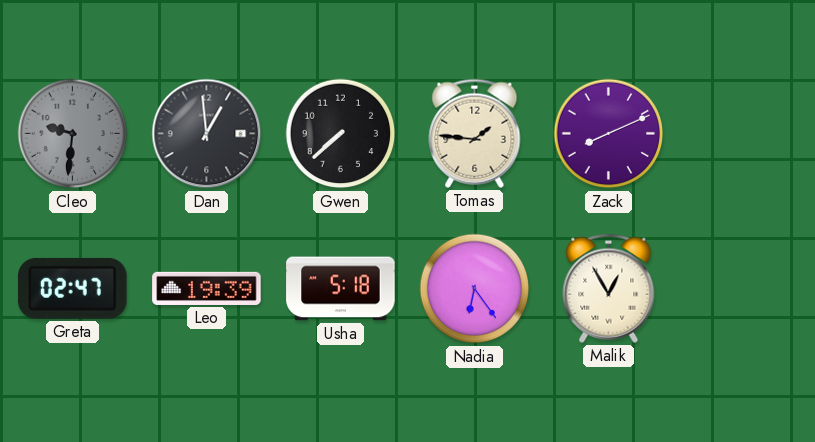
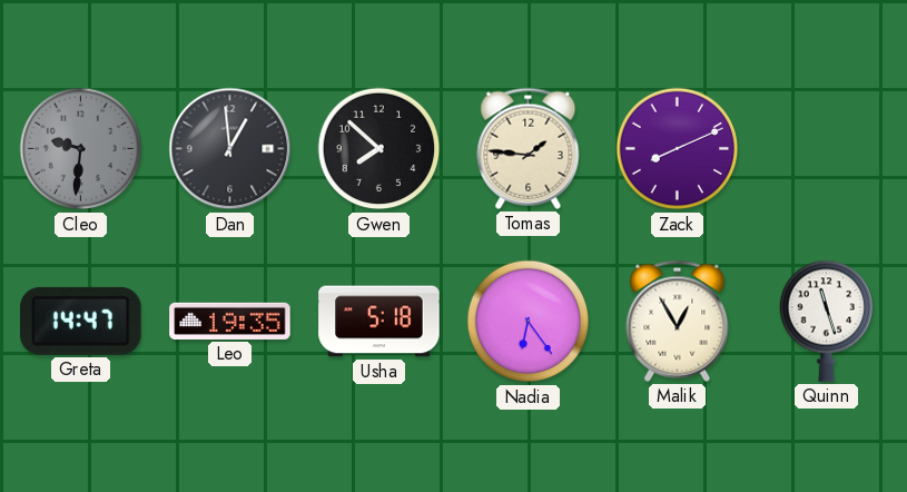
Gwen: 7:38 -> 7:52 (379, 149)
Greta: 02:47 -> 14:47 (81, 321)
Leo: 19:39 -> 19:35 (230, 321)
Quinn: none -> 11:27 (826, 321)
